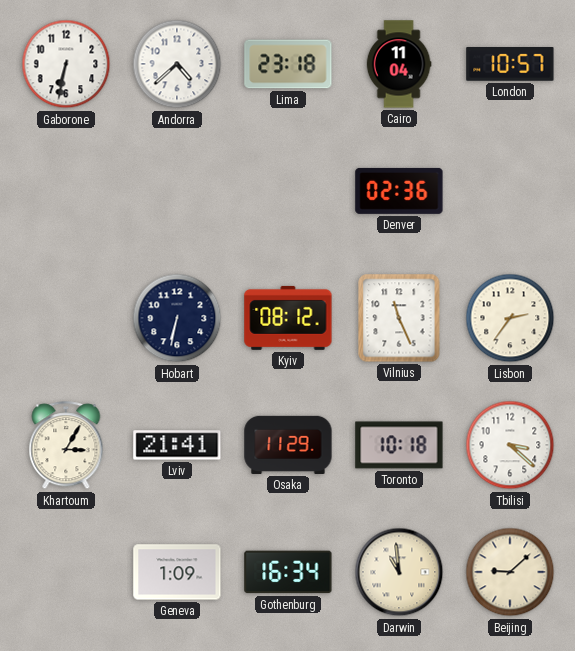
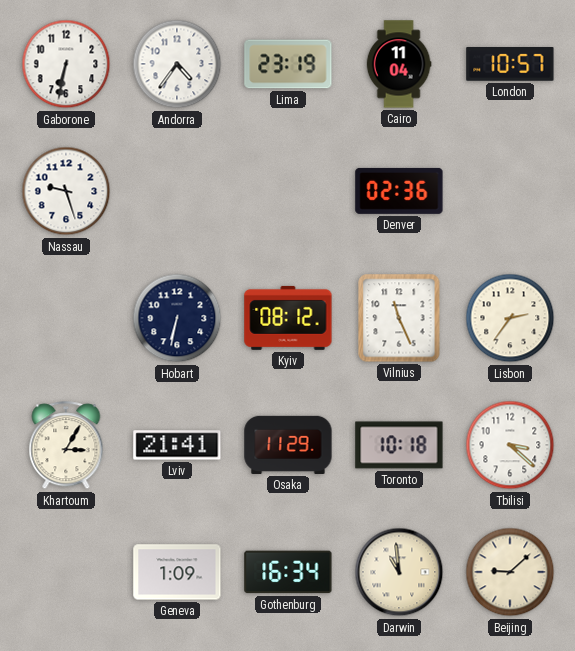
Andorra: 4:38 -> 4:36 (177, 64)
Lima: 23:18 -> 23:19 (288, 64)
Nassau: none -> 9:27 (66, 191)
